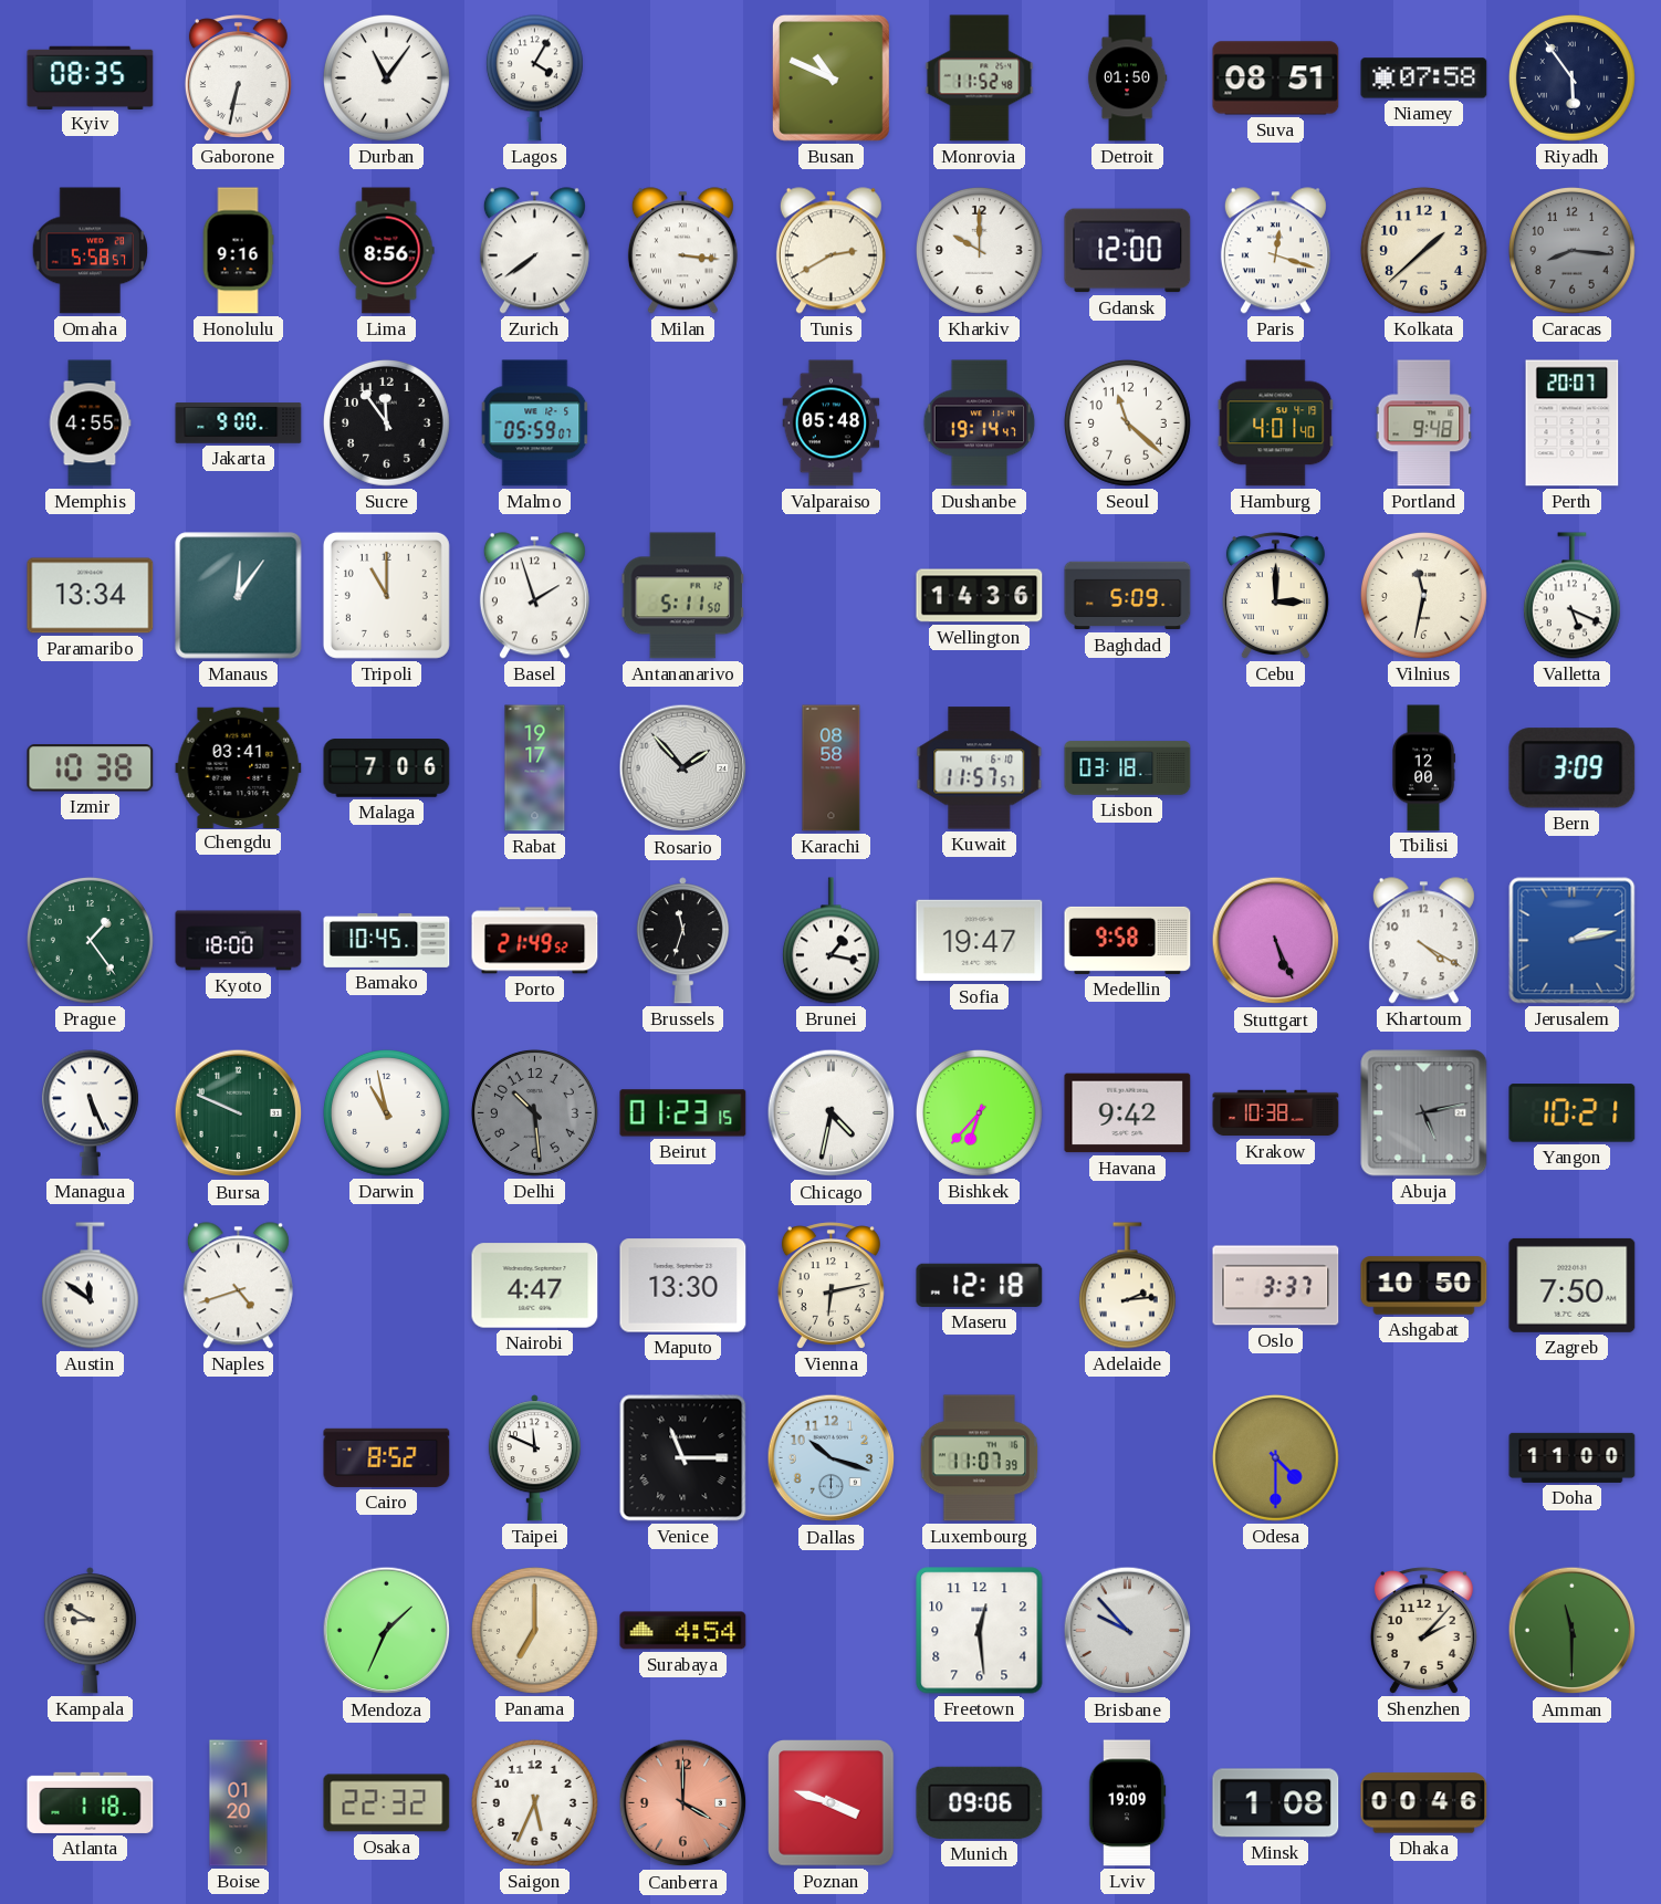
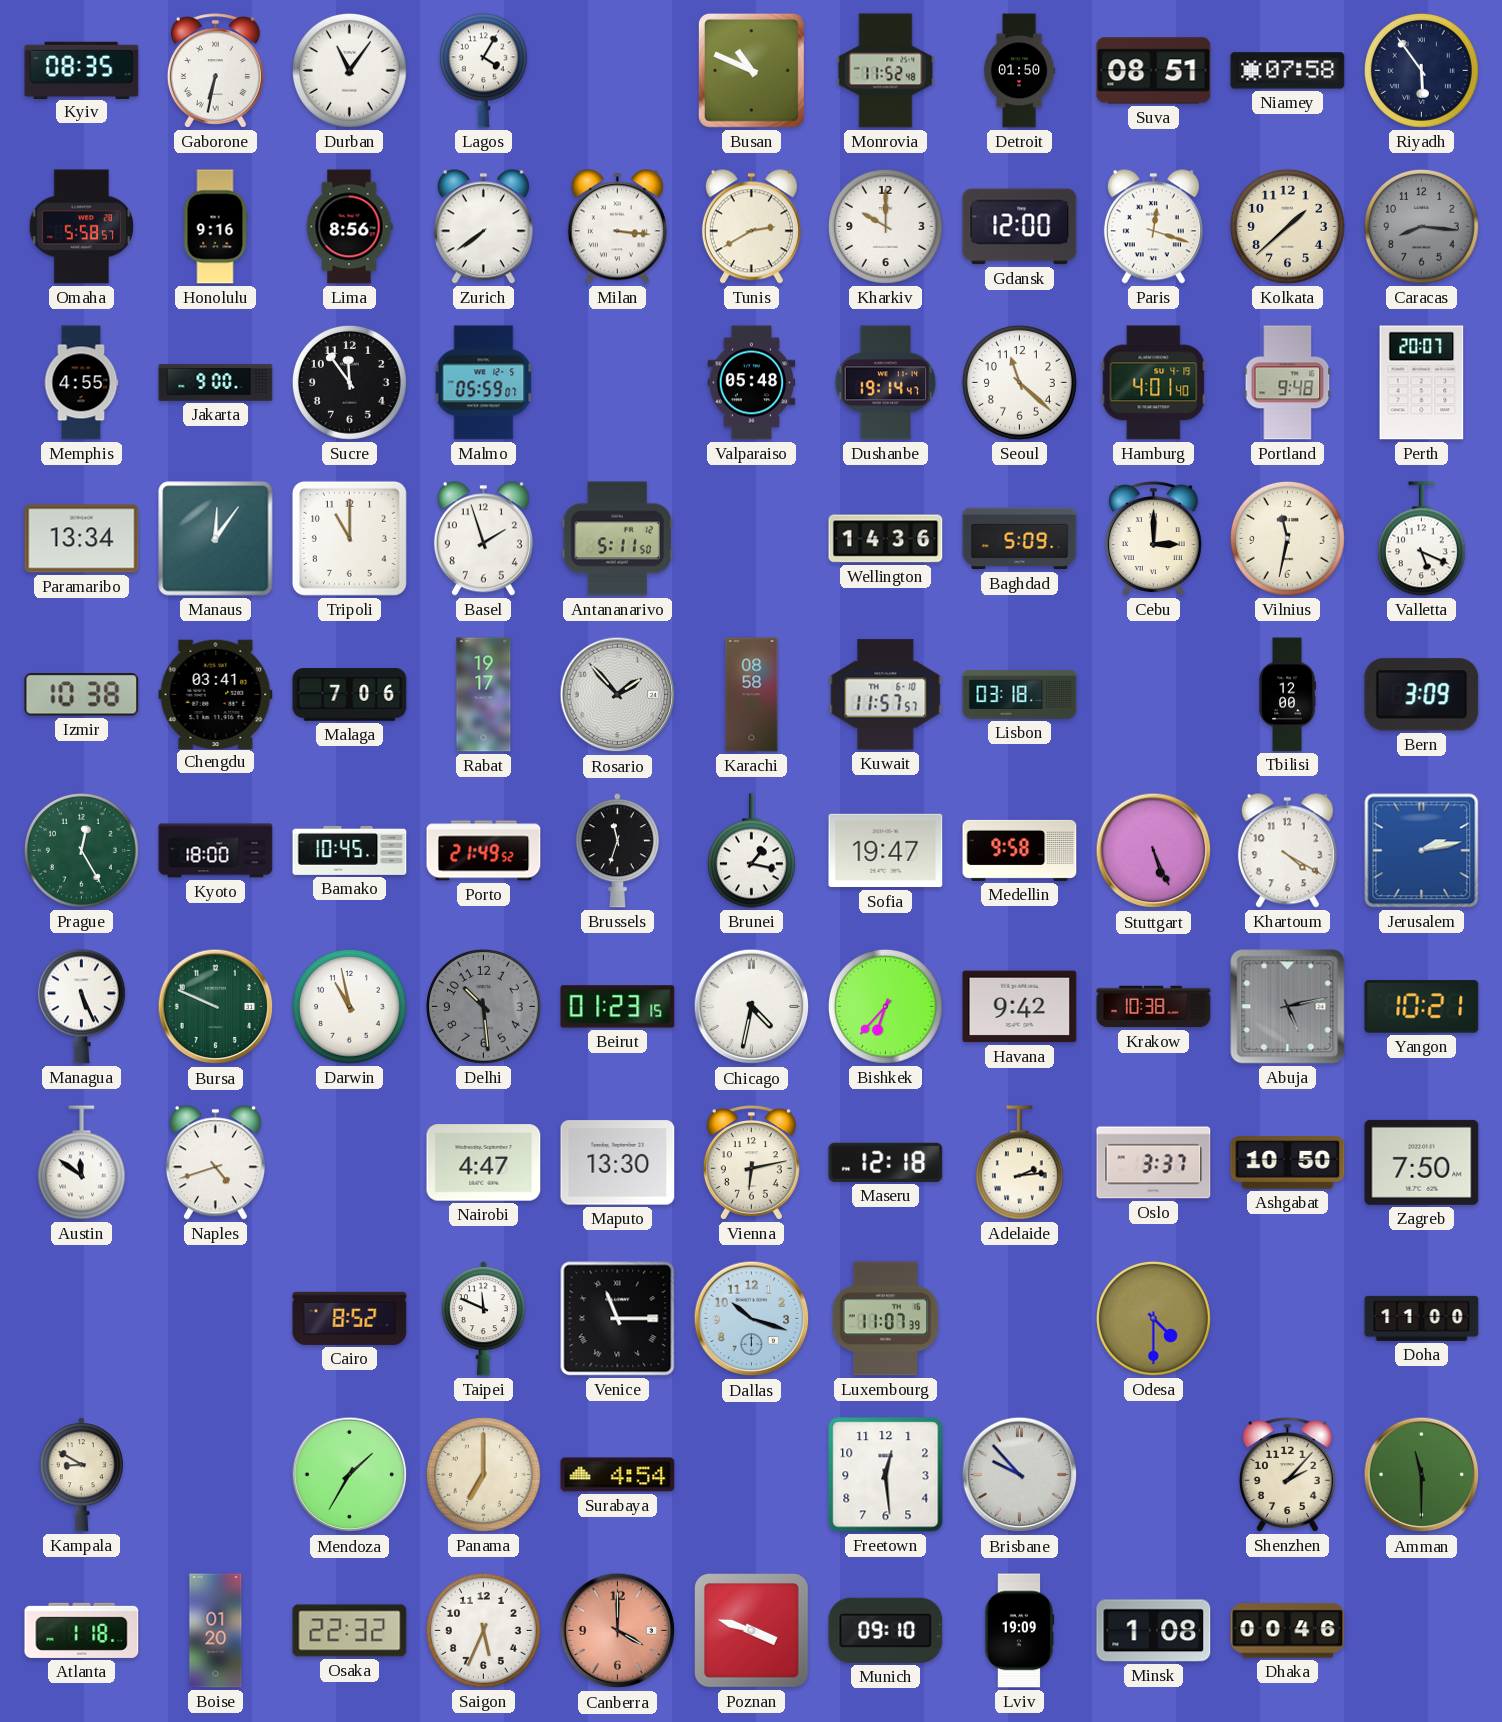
Prague: 1:24 -> 12:25 (81, 850)
Mendoza: 1:34 -> 1:35 (350, 1475)
Munich: 09:06 -> 09:10 (886, 1630)
